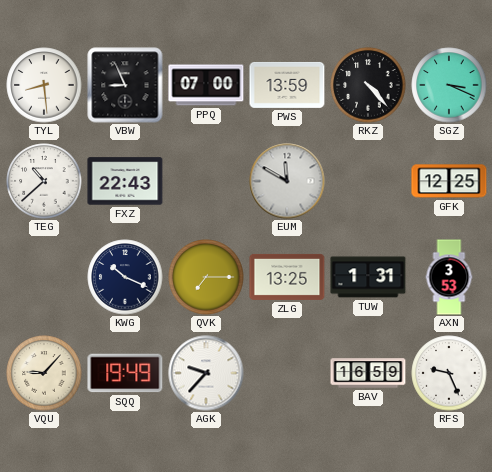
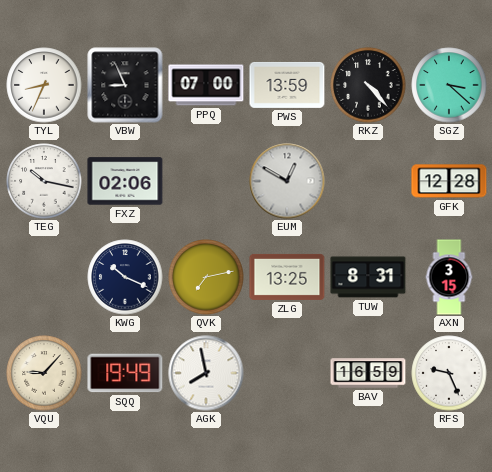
TYL: 8:29 -> 8:34 (44, 85)
SGZ: 3:19 -> 3:22 (449, 85)
TEG: 10:38 -> 10:17 (44, 181)
FXZ: 22:43 -> 02:06 (125, 181)
EUM: 11:50 -> 12:50 (287, 181)
GFK: 12:25 -> 12:28 (449, 181)
QVK: 7:15 -> 7:13 (206, 277)
TUW: 1:31 -> 8:31 (368, 277)
AXN: 3:53 -> 3:15 (449, 277)
AGK: 9:37 -> 7:58 (206, 373)
